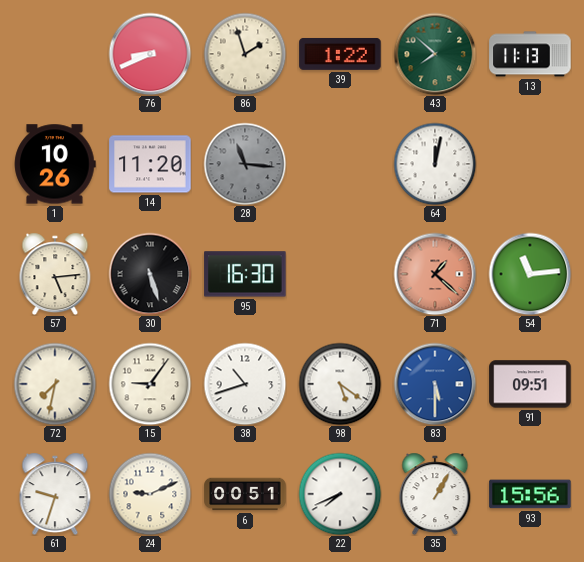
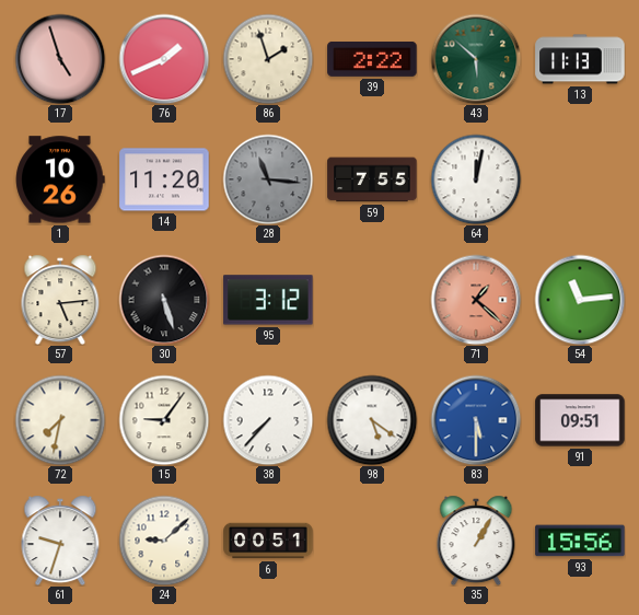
17: none -> 4:57 (60, 59)
76: 8:41 -> 1:41 (164, 59)
39: 1:22 -> 2:22 (372, 59)
43: 7:52 -> 5:52 (476, 59)
59: none -> 7:55 (372, 179)
95: 16:30 -> 3:12 (268, 300)
38: 10:42 -> 7:37 (268, 420)
24: 9:11 -> 9:08 (164, 541)
22: 7:41 -> none (340, 494)
